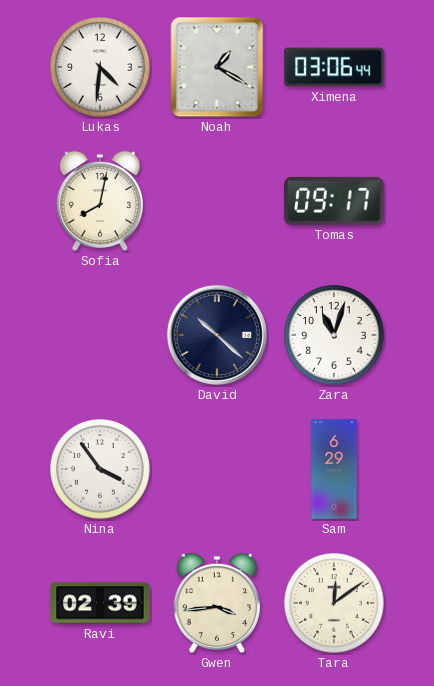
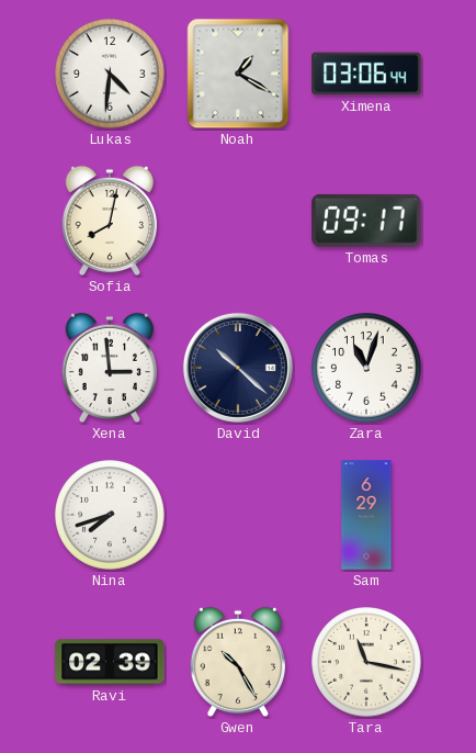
Xena: none -> 2:59 (109, 368)
Nina: 3:54 -> 7:42 (110, 515)
Gwen: 3:44 -> 10:25 (237, 662)
Tara: 12:09 -> 11:17 (366, 662)
